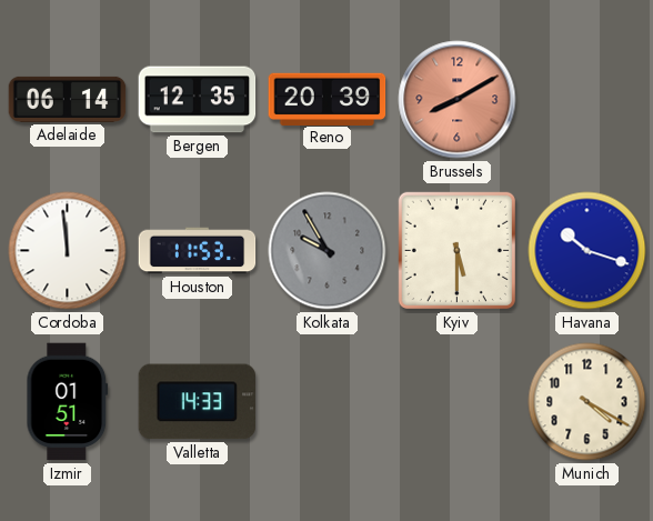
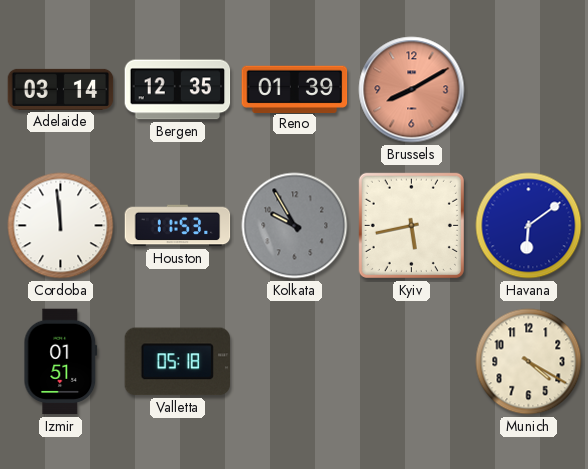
Adelaide: 06:14 -> 03:14 (61, 89)
Reno: 20:39 -> 01:39 (295, 89)
Kyiv: 5:30 -> 5:43 (411, 225)
Havana: 10:18 -> 6:09 (529, 226)
Valletta: 14:33 -> 05:18 (177, 362)
